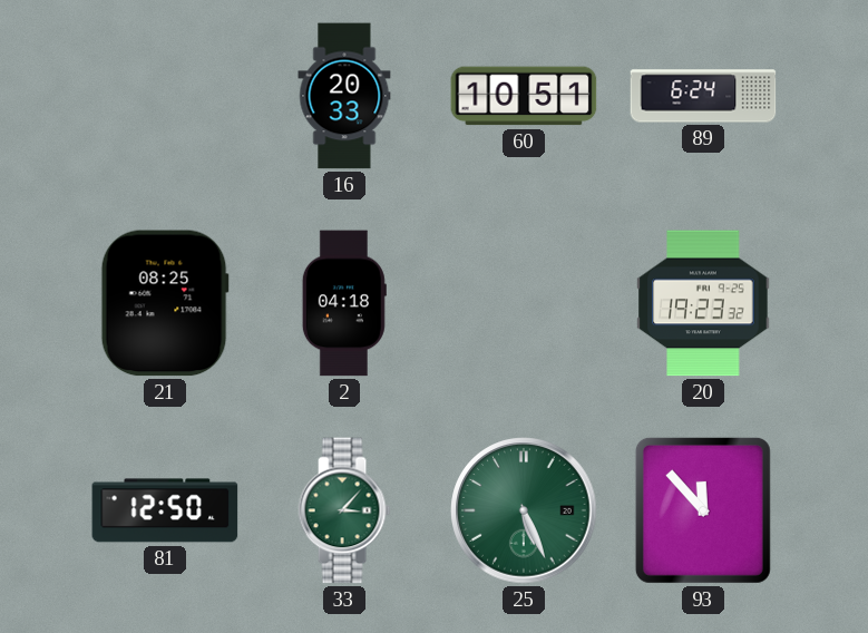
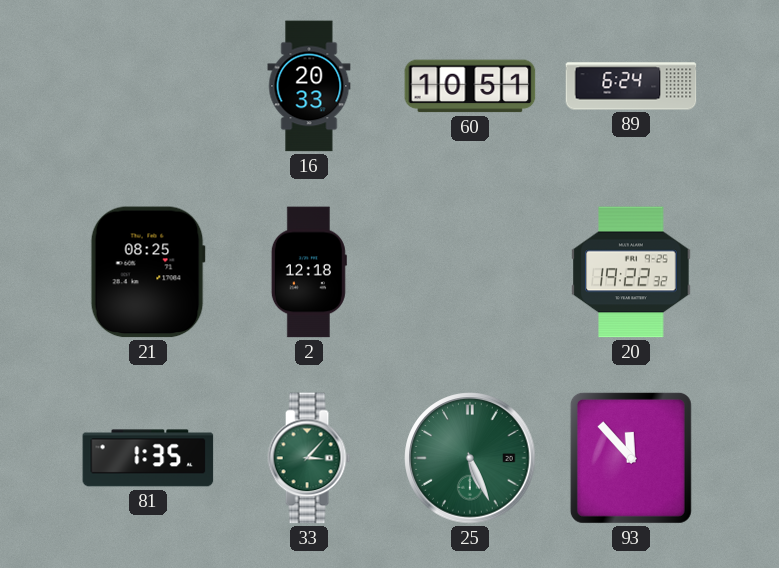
2: 04:18 -> 12:18 (309, 272)
20: 19:23 -> 19:22 (631, 272)
81: 12:50 -> 1:35 (148, 458)
